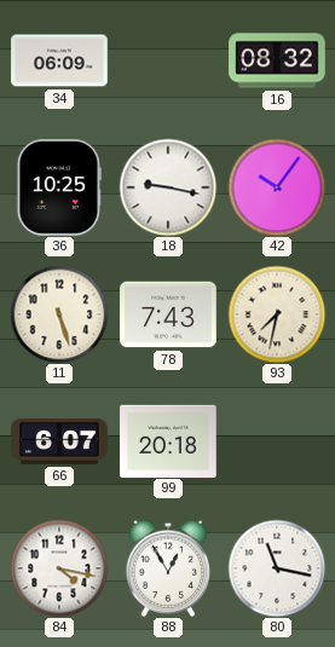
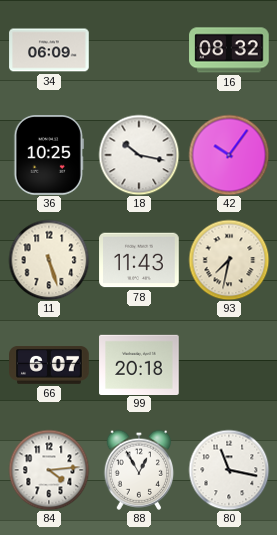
18: 9:17 -> 10:17 (139, 155)
78: 7:43 -> 11:43 (139, 260)
84: 4:17 -> 4:14 (49, 470)
